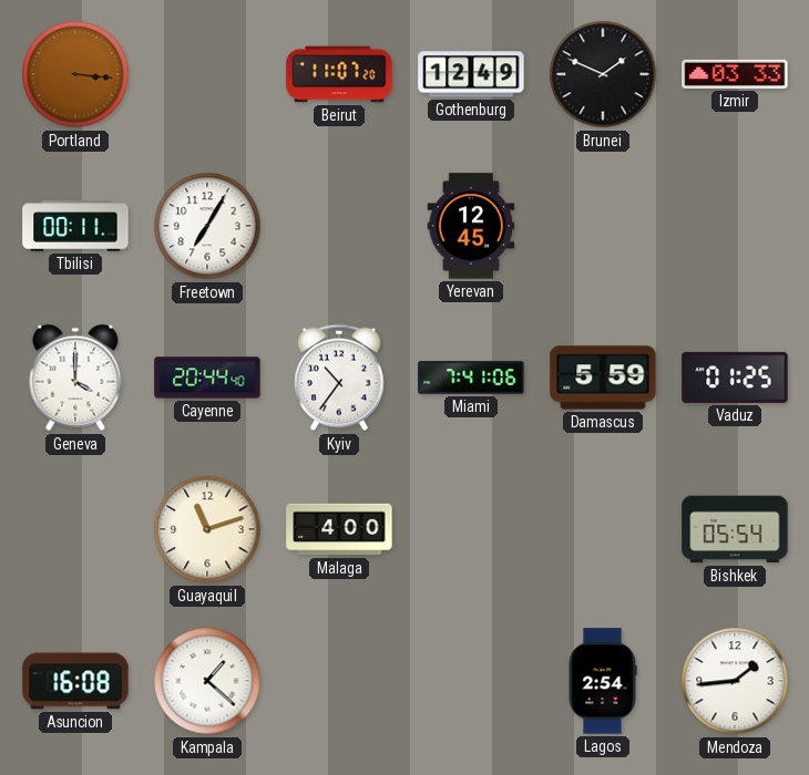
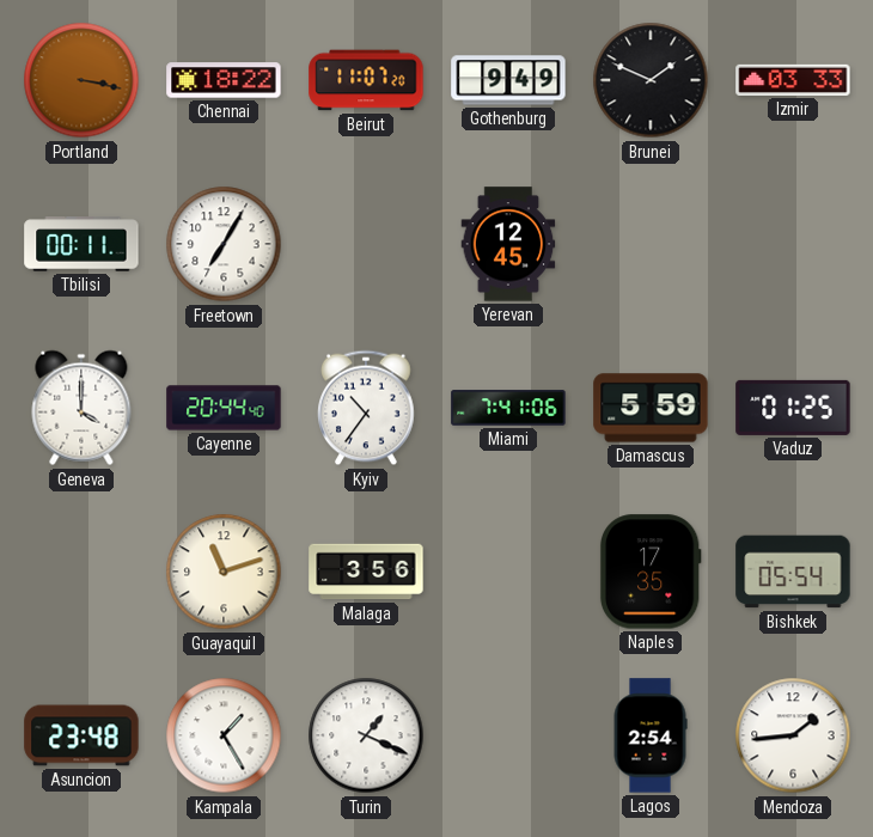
Portland: 3:16 -> 3:17 (81, 80)
Chennai: none -> 18:22 (224, 80)
Gothenburg: 12:49 -> 9:49 (508, 80)
Malaga: 4:00 -> 3:56 (366, 572)
Naples: none -> 17:35 (651, 572)
Asuncion: 16:08 -> 23:48 (81, 735)
Kampala: 1:22 -> 1:25 (224, 735)
Turin: none -> 1:19 (366, 735)
